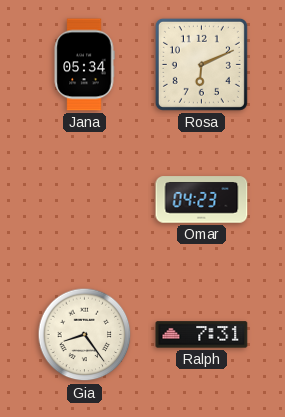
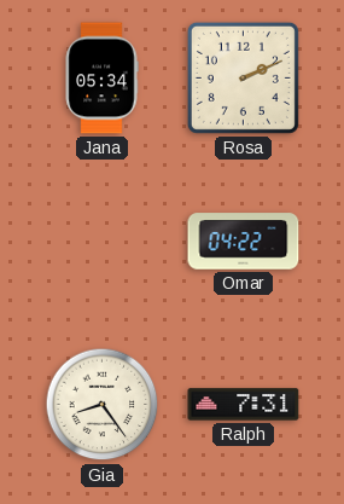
Rosa: 6:11 -> 2:11 (243, 77)
Omar: 04:23 -> 04:22 (244, 242)
